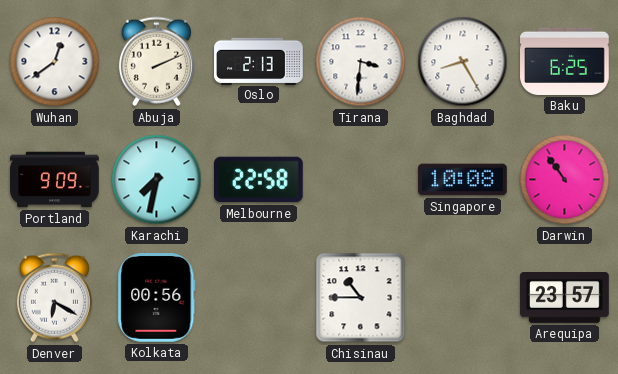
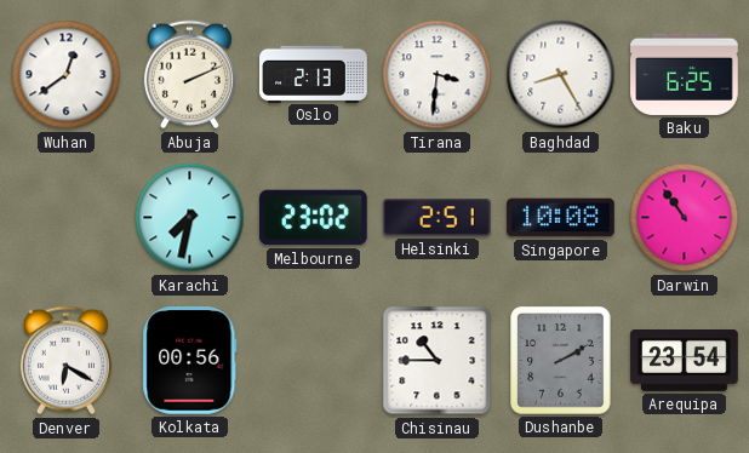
Portland: 9:09 -> none (55, 180)
Melbourne: 22:58 -> 23:02 (314, 218)
Helsinki: none -> 2:51 (438, 218)
Dushanbe: none -> 2:10 (561, 361)
Arequipa: 23:57 -> 23:54 (685, 361)
